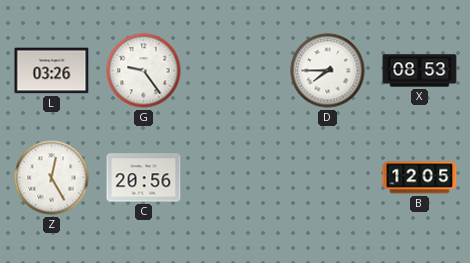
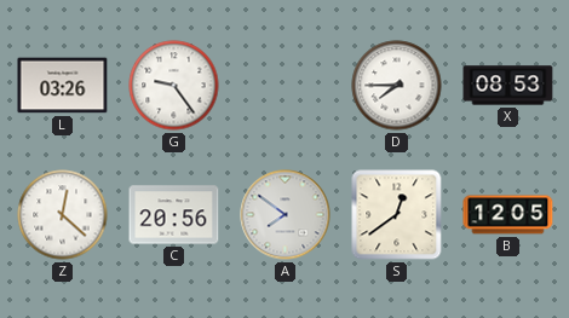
Z: 12:25 -> 12:22 (63, 215)
A: none -> 7:51 (286, 215)
S: none -> 12:39 (397, 215)
